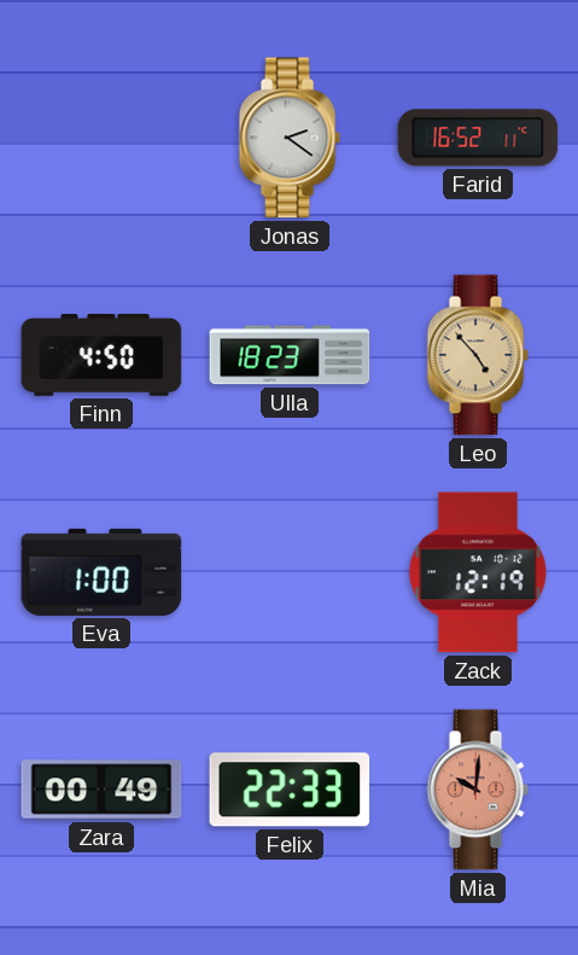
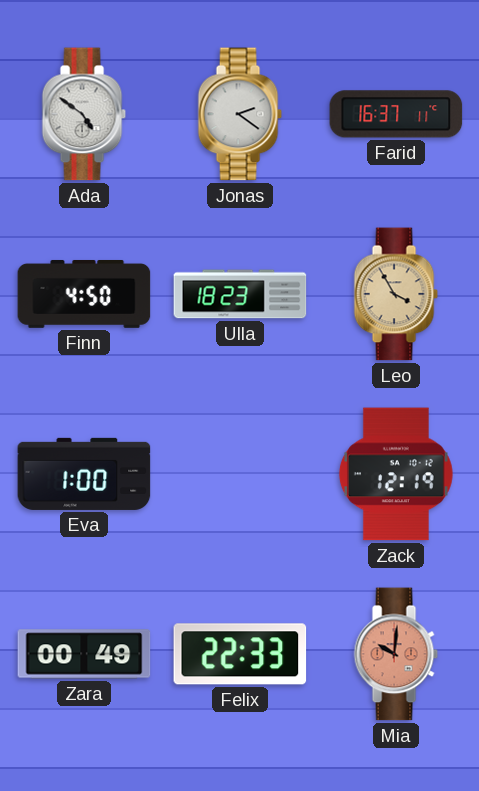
Ada: none -> 4:51 (84, 114)
Farid: 16:52 -> 16:37 (396, 114)
Leo: 4:53 -> 3:55 (396, 294)
